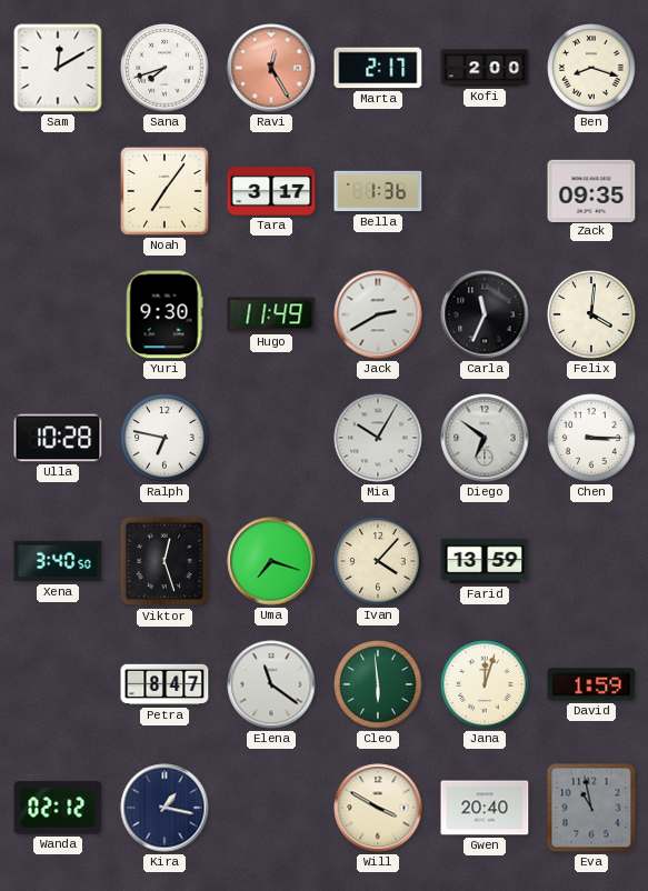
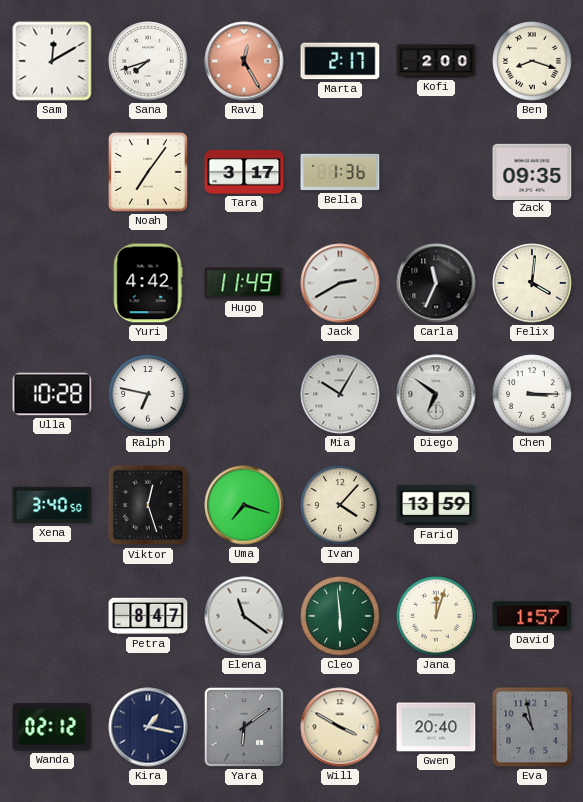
Yuri: 9:30 -> 4:42 (148, 283)
David: 1:59 -> 1:57 (532, 616)
Yara: none -> 6:09 (244, 727)
